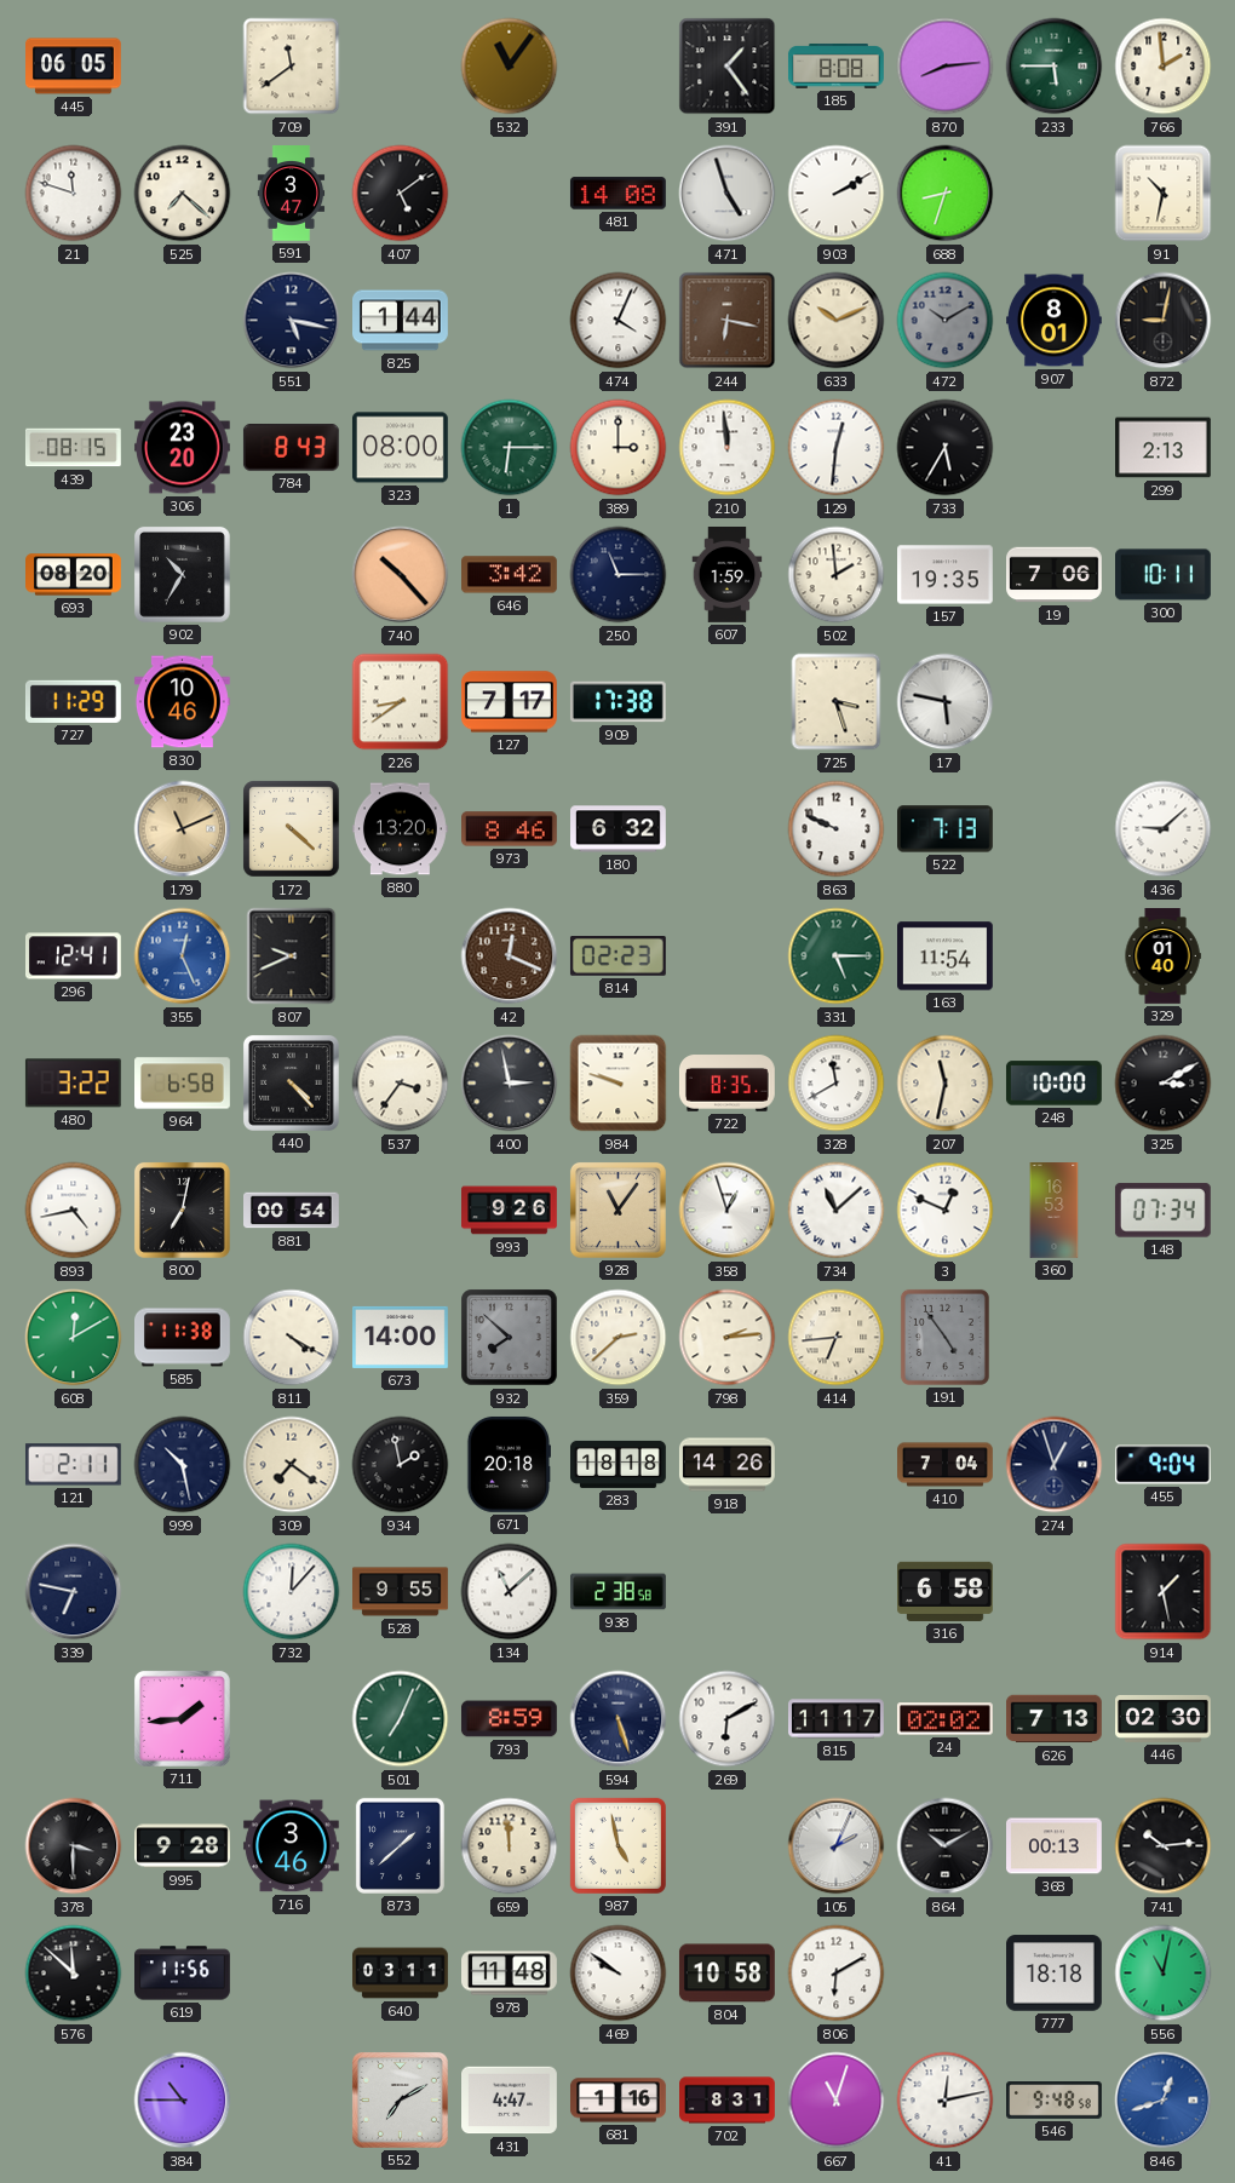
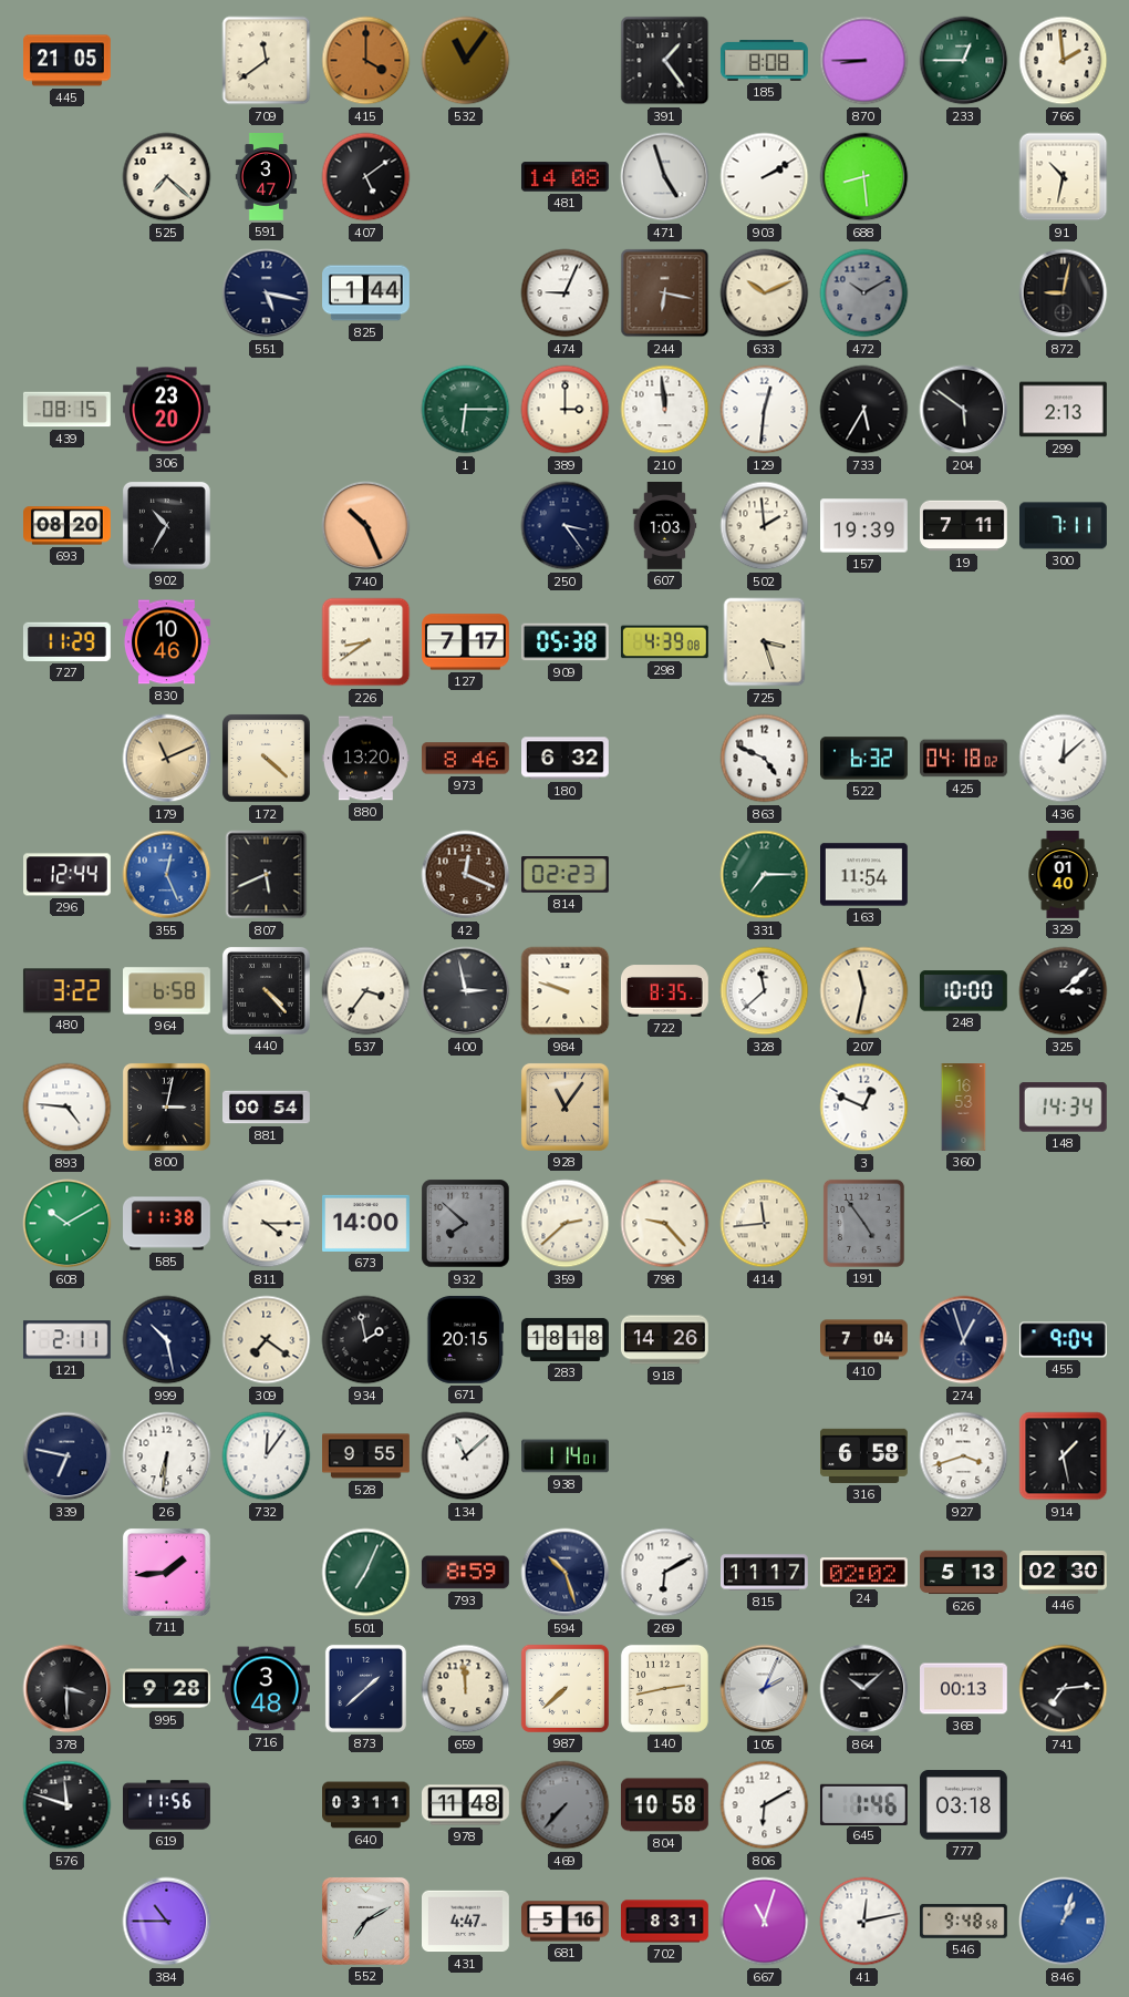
445: 06:05 -> 21:05 (68, 61)
415: none -> 4:00 (366, 61)
870: 8:14 -> 8:45 (864, 61)
233: 5:45 -> 12:45 (964, 61)
21: 11:48 -> none (74, 194)
688: 8:33 -> 8:29 (864, 177)
474: 4:04 -> 9:04 (566, 294)
907: 8:01 -> none (1055, 321)
784: 8:43 -> none (291, 448)
323: 08:00 -> none (401, 448)
204: none -> 5:51 (964, 410)
740: 10:23 -> 10:26 (366, 526)
646: 3:42 -> none (510, 575)
250: 11:15 -> 3:24 (566, 526)
607: 1:59 -> 1:03 (665, 526)
157: 19:35 -> 19:39 (864, 526)
19: 7:06 -> 7:11 (964, 526)
300: 10:11 -> 7:11 (1064, 526)
909: 17:38 -> 05:38 (566, 642)
298: none -> 4:39 (664, 642)
17: 5:47 -> none (946, 702)
863: 9:49 -> 4:49 (765, 759)
522: 7:13 -> 6:32 (864, 759)
425: none -> 04:18 (964, 759)
436: 9:08 -> 12:08 (1064, 759)
296: 12:41 -> 12:44 (68, 875)
807: 9:41 -> 5:41 (267, 875)
331: 5:15 -> 7:15 (765, 875)
328: 11:40 -> 11:38 (765, 991)
325: 3:10 -> 3:08 (1064, 991)
893: 4:43 -> 4:46 (68, 1108)
800: 7:02 -> 3:02 (166, 1106)
993: 9:26 -> none (510, 1211)
358: 12:57 -> none (728, 1211)
734: 11:08 -> none (837, 1211)
148: 07:34 -> 14:34 (1063, 1108)
608: 12:10 -> 10:10 (68, 1224)
811: 4:20 -> 4:15 (267, 1224)
798: 2:14 -> 9:23 (665, 1224)
414: 6:44 -> 11:44 (765, 1224)
671: 20:18 -> 20:15 (464, 1340)
26: none -> 6:31 (167, 1456)
732: 12:07 -> 12:06 (267, 1456)
938: 2:38 -> 1:14 (566, 1456)
927: none -> 3:42 (964, 1456)
594: 5:27 -> 10:27 (566, 1573)
626: 7:13 -> 5:13 (964, 1573)
716: 3:46 -> 3:48 (266, 1689)
987: 4:58 -> 7:38 (564, 1688)
140: none -> 2:43 (664, 1688)
864: 10:10 -> 10:08 (864, 1689)
741: 10:14 -> 7:14 (1064, 1689)
576: 11:52 -> 11:48 (68, 1805)
469: 9:51 -> 7:37 (566, 1805)
469 dial: white -> grey (566, 1805)
645: none -> 1:46 (863, 1804)
777: 18:18 -> 03:18 (964, 1805)
556: 11:02 -> none (1164, 1974)
681: 1:16 -> 5:16 (566, 1922)
846: 12:42 -> 1:03 (1064, 1922)
